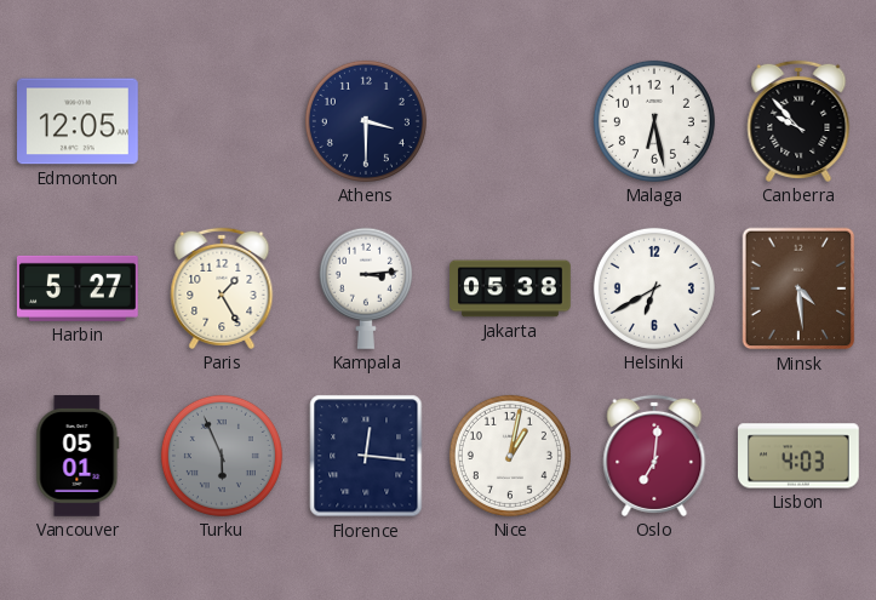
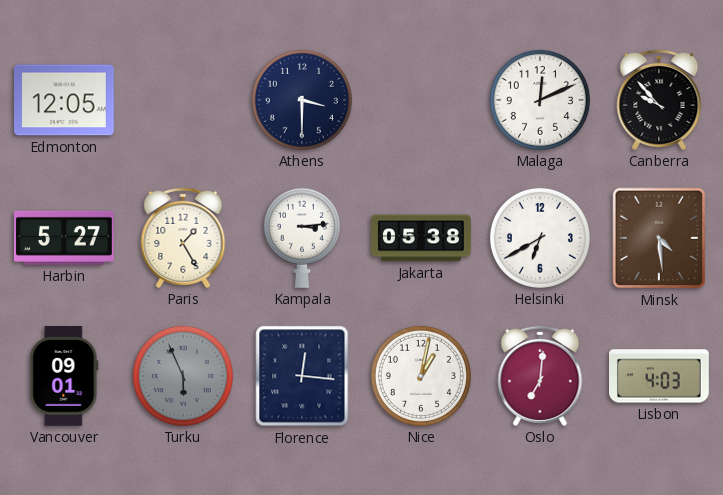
Malaga: 6:28 -> 12:11 (540, 100)
Vancouver: 05:01 -> 09:01 (64, 377)
